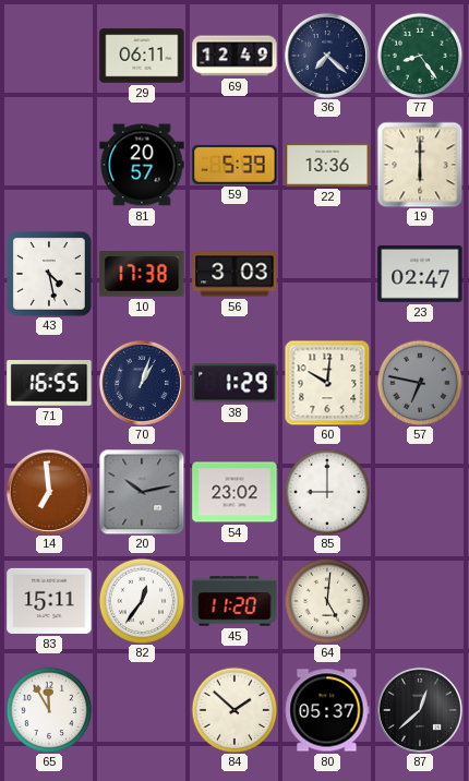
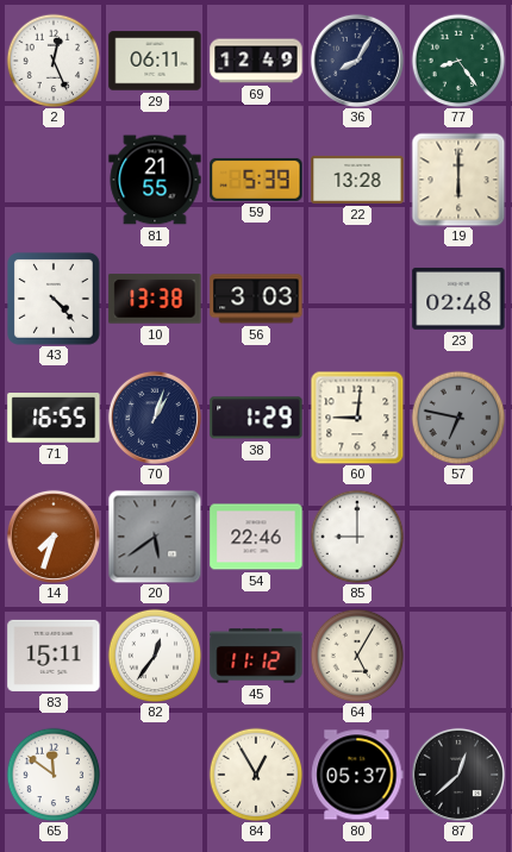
2: none -> 12:26 (54, 61)
36: 7:22 -> 8:05 (357, 61)
81: 20:57 -> 21:55 (155, 180)
22: 13:36 -> 13:28 (357, 180)
43: 4:28 -> 4:23 (55, 300)
10: 17:38 -> 13:38 (155, 299)
23: 02:47 -> 02:48 (458, 299)
60: 10:01 -> 9:01 (357, 418)
14: 6:59 -> 7:33 (54, 537)
20: 10:13 -> 5:39 (155, 537)
54: 23:02 -> 22:46 (256, 537)
45: 11:20 -> 11:12 (256, 656)
64: 5:01 -> 5:05 (357, 656)
65: 11:55 -> 11:51 (54, 775)
84: 1:52 -> 12:55 (256, 775)
